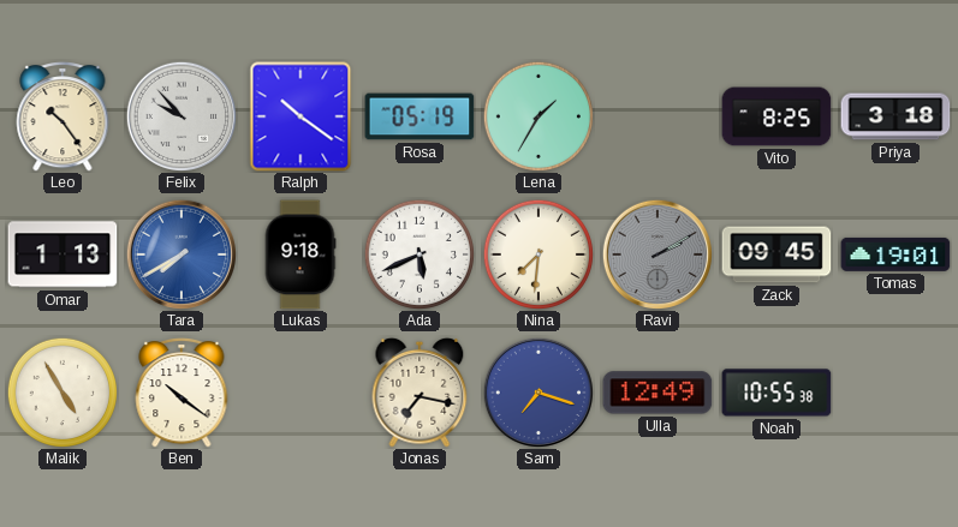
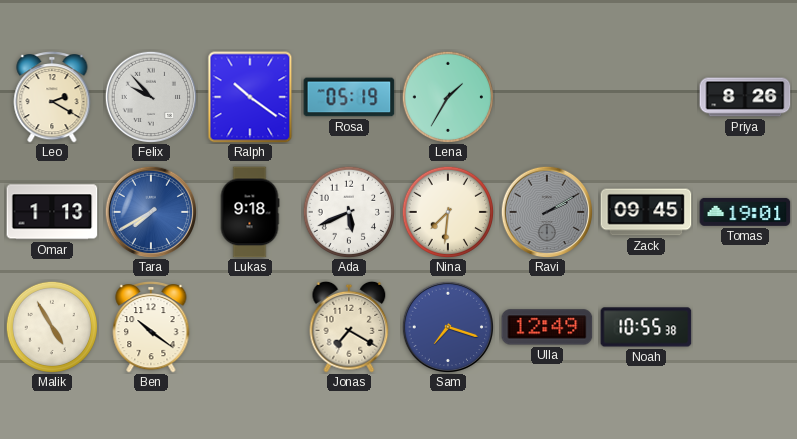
Leo: 10:24 -> 2:20 (52, 98)
Vito: 8:25 -> none (776, 116)
Priya: 3:18 -> 8:26 (745, 97)
Jonas: 7:17 -> 7:20 (349, 327)
